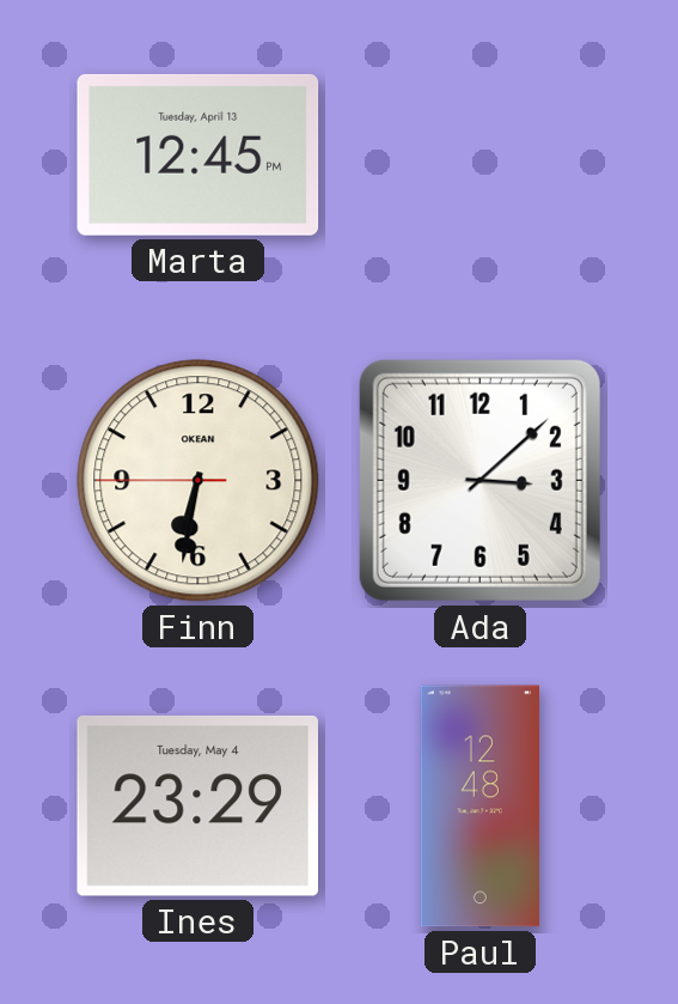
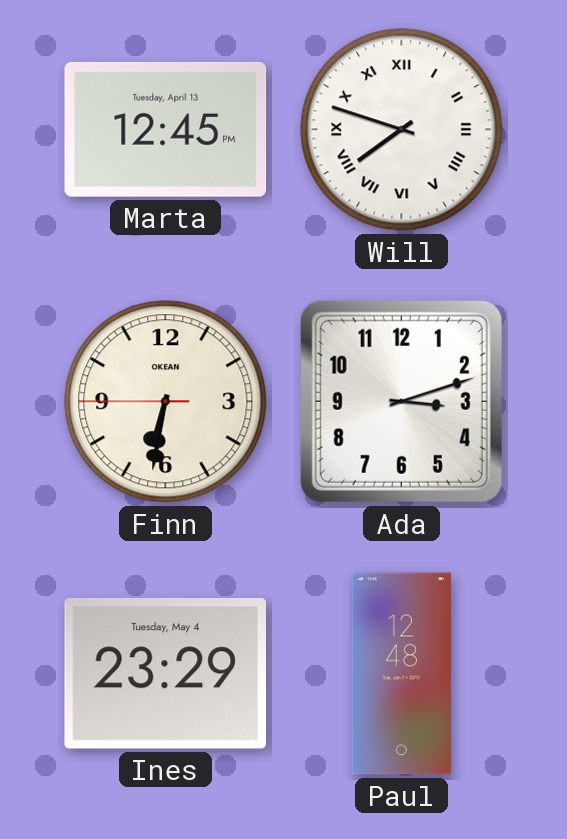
Will: none -> 7:48 (402, 130)
Ada: 3:08 -> 3:12 (401, 401)
